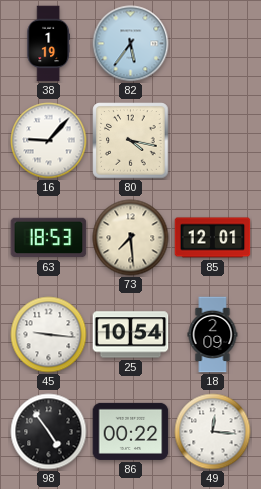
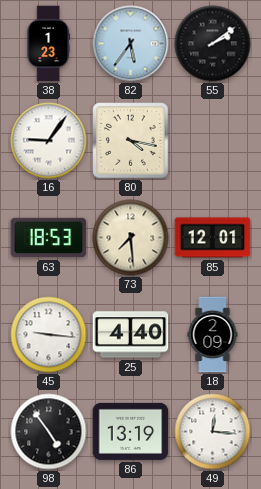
38: 1:19 -> 1:23 (48, 44)
55: none -> 2:09 (213, 44)
16: 9:07 -> 9:06 (49, 141)
25: 10:54 -> 4:40 (131, 335)
86: 00:22 -> 13:19 (131, 431)
